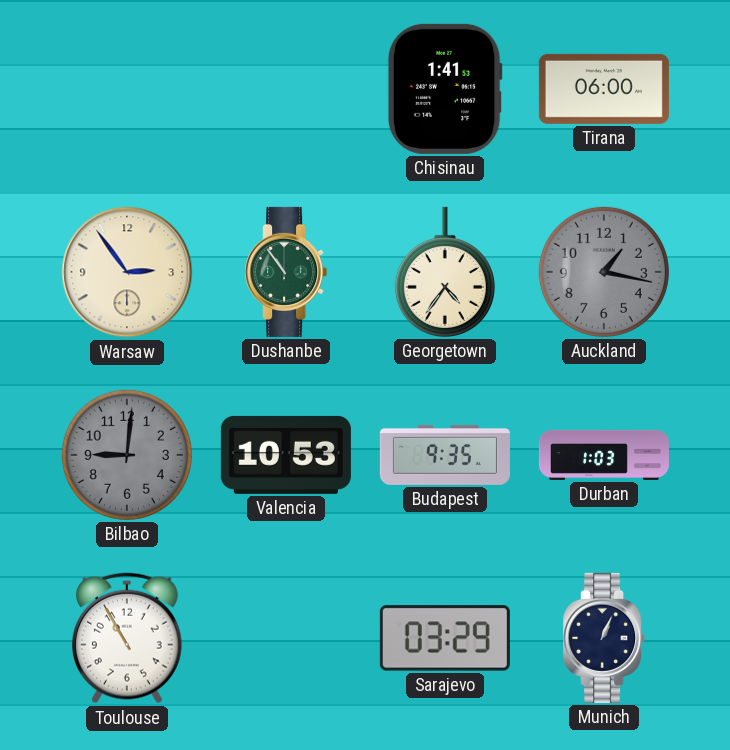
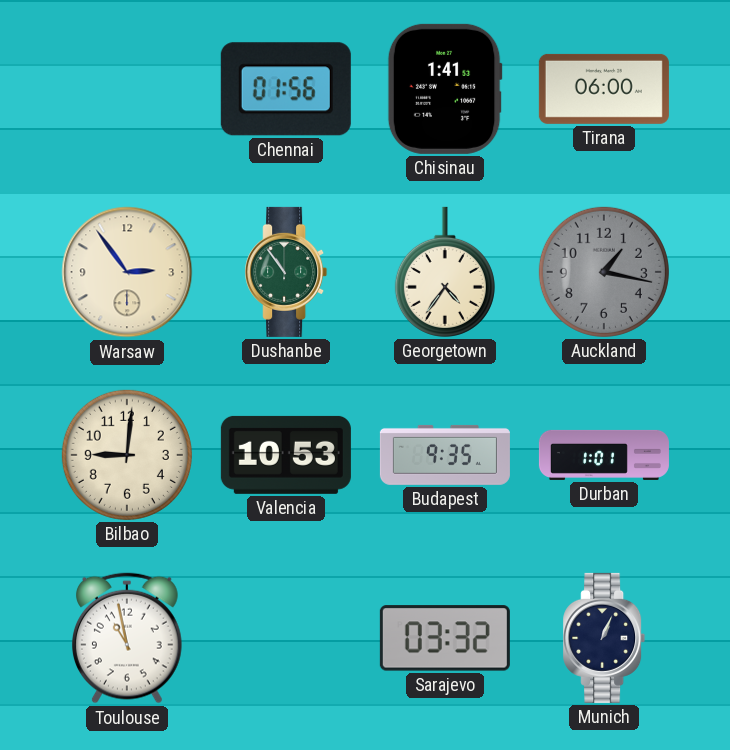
Chennai: none -> 01:56 (286, 89)
Bilbao dial: grey -> cream (127, 455)
Durban: 1:03 -> 1:01 (604, 455)
Toulouse: 10:55 -> 10:58 (127, 638)
Sarajevo: 03:29 -> 03:32 (445, 638)
